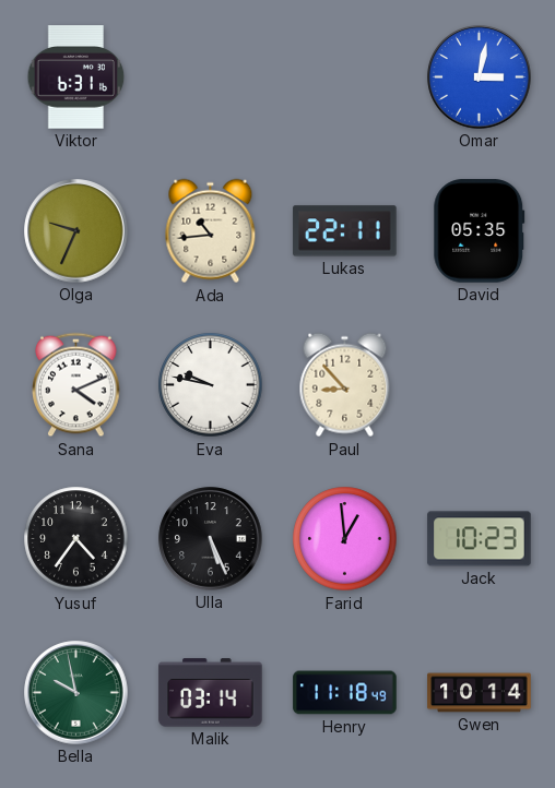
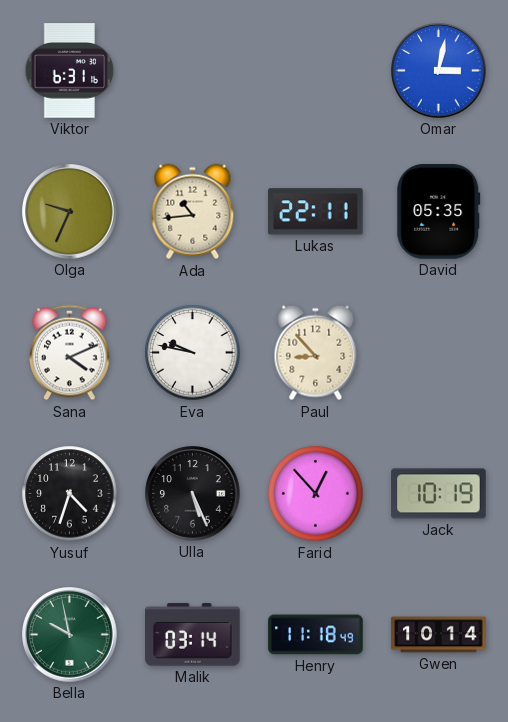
Yusuf: 4:36 -> 4:33 (70, 494)
Farid: 12:59 -> 12:53 (316, 494)
Jack: 10:23 -> 10:19 (439, 494)
